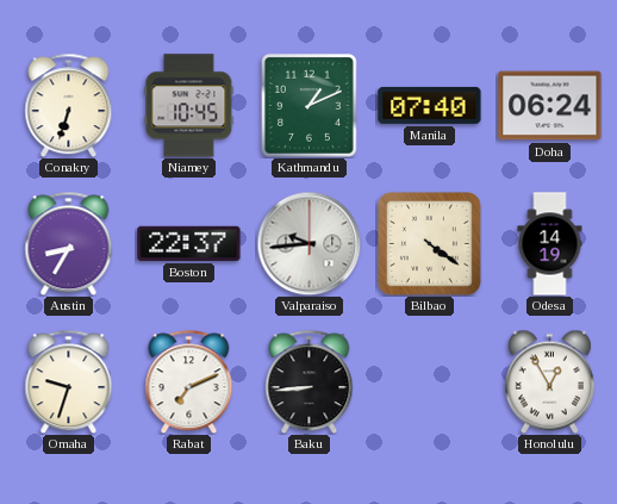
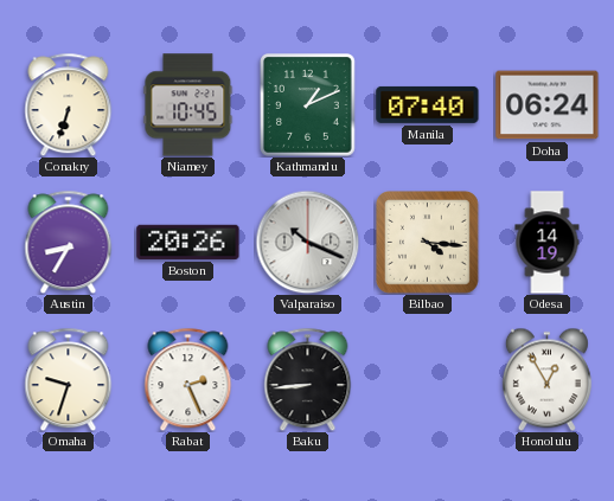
Boston: 22:37 -> 20:26 (188, 242)
Valparaiso: 9:44 -> 10:19 (307, 242)
Bilbao: 4:21 -> 4:16 (428, 243)
Rabat: 7:11 -> 2:26 (188, 379)
